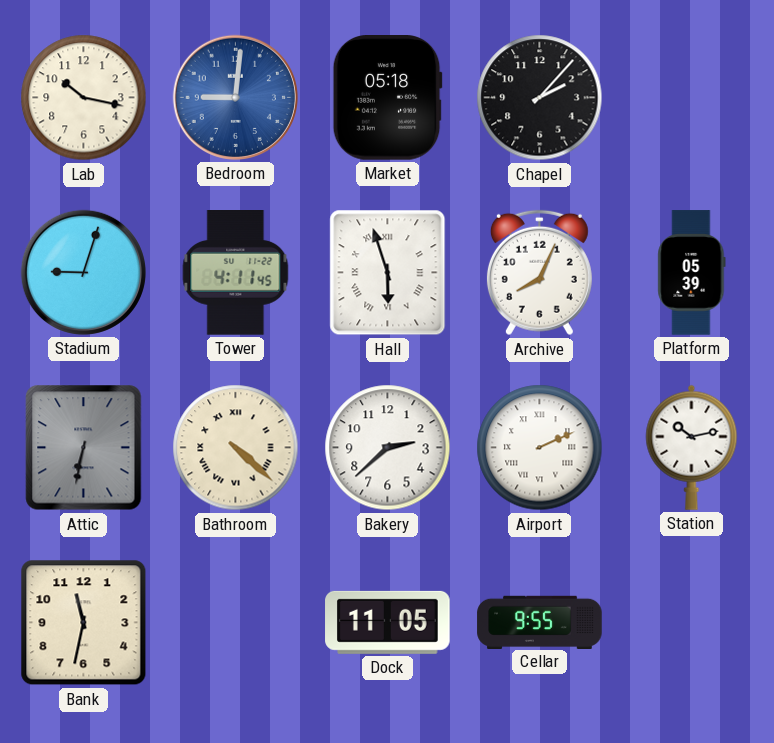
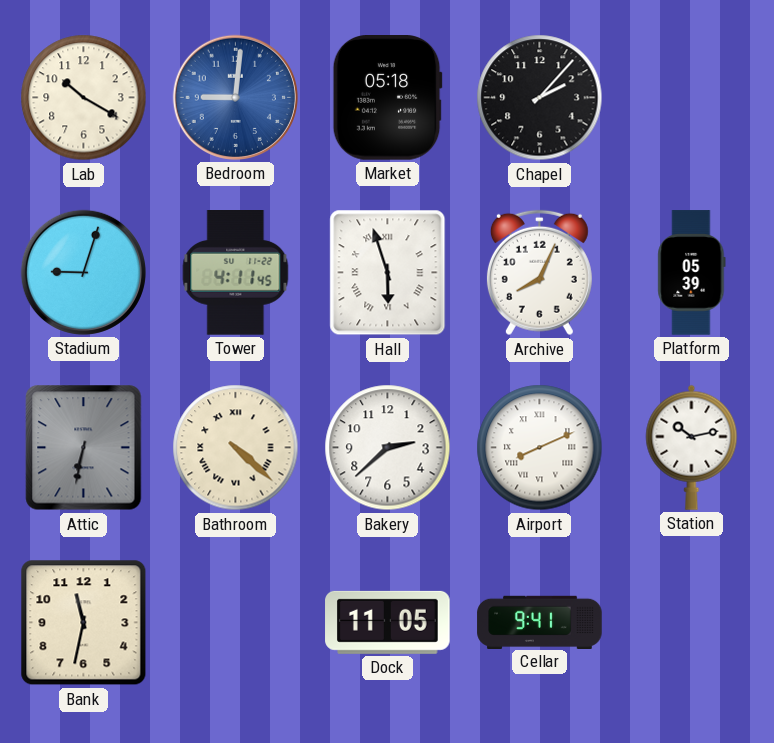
Lab: 10:17 -> 10:20 (84, 98)
Airport: 2:11 -> 8:11 (540, 448)
Cellar: 9:55 -> 9:41 (540, 622)
